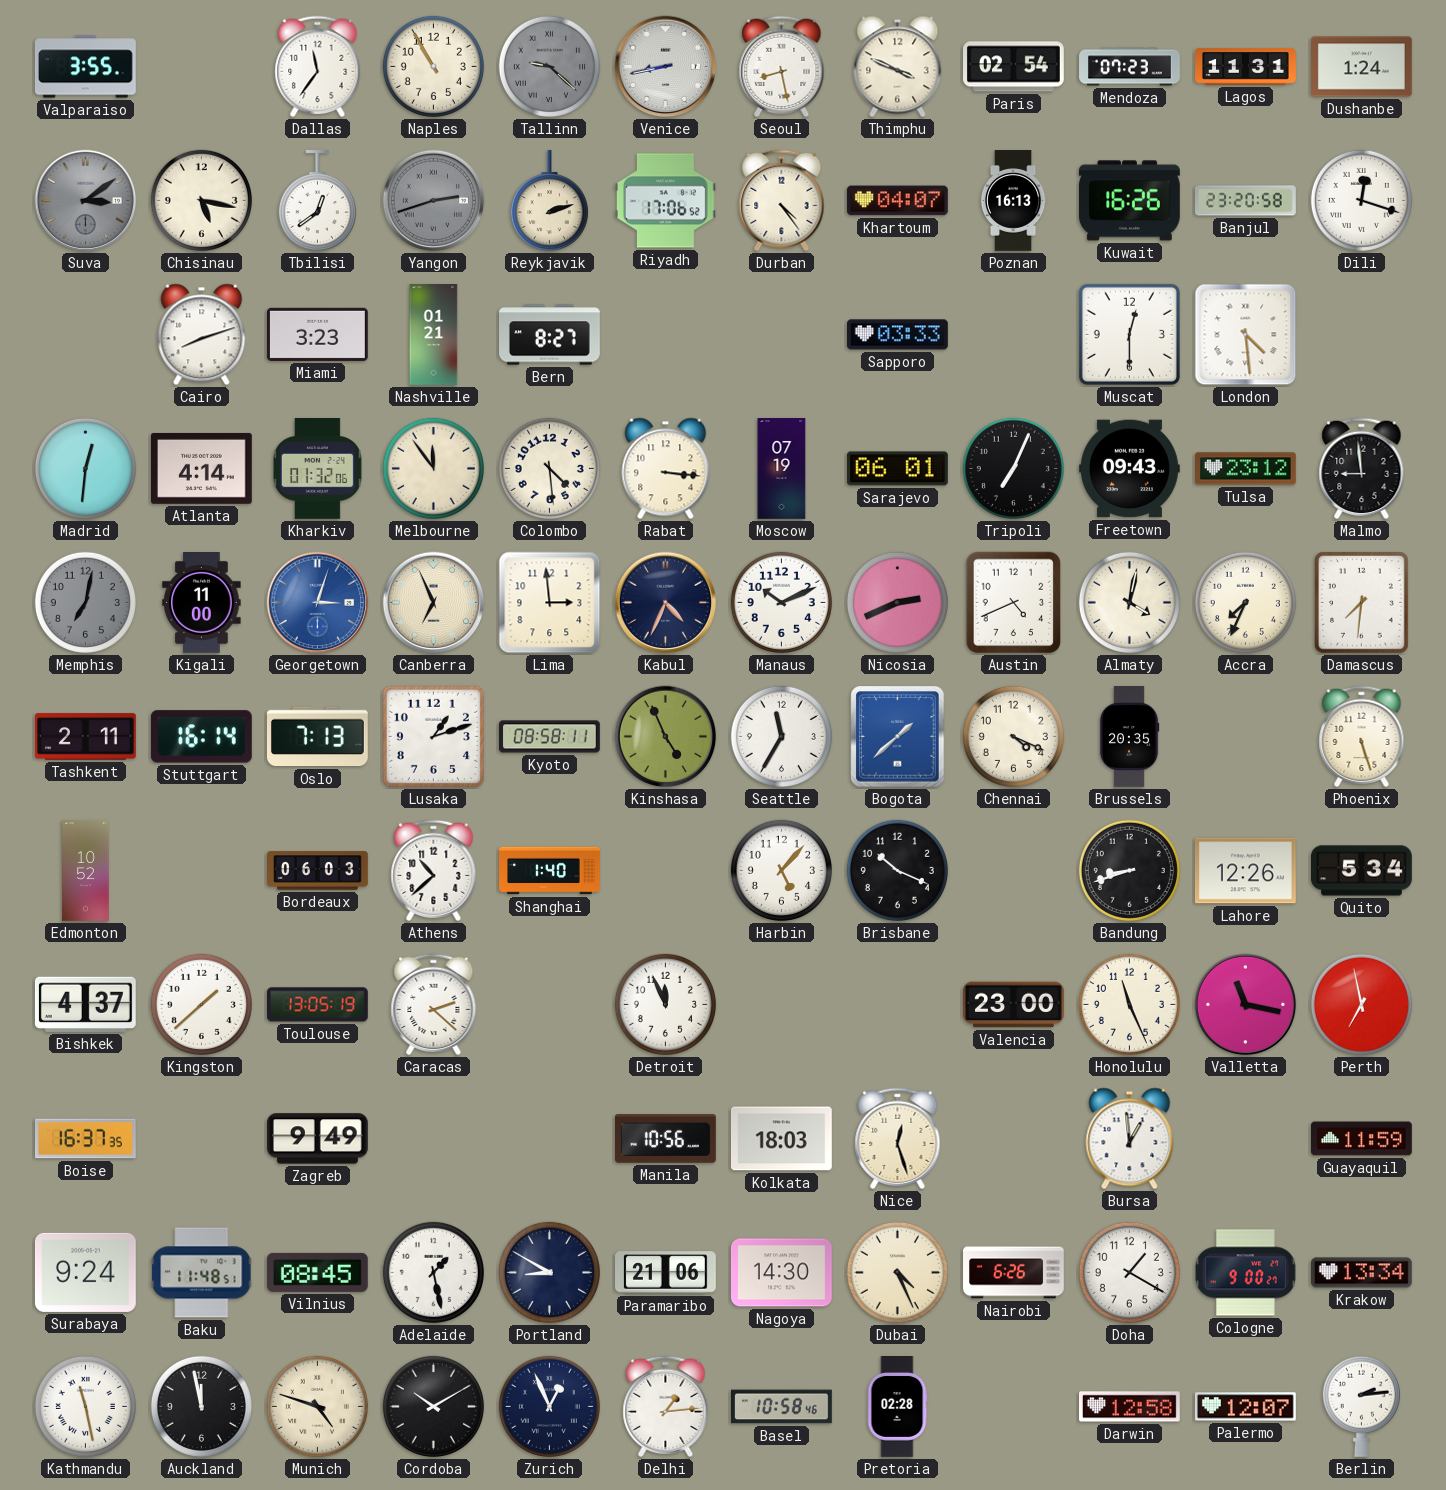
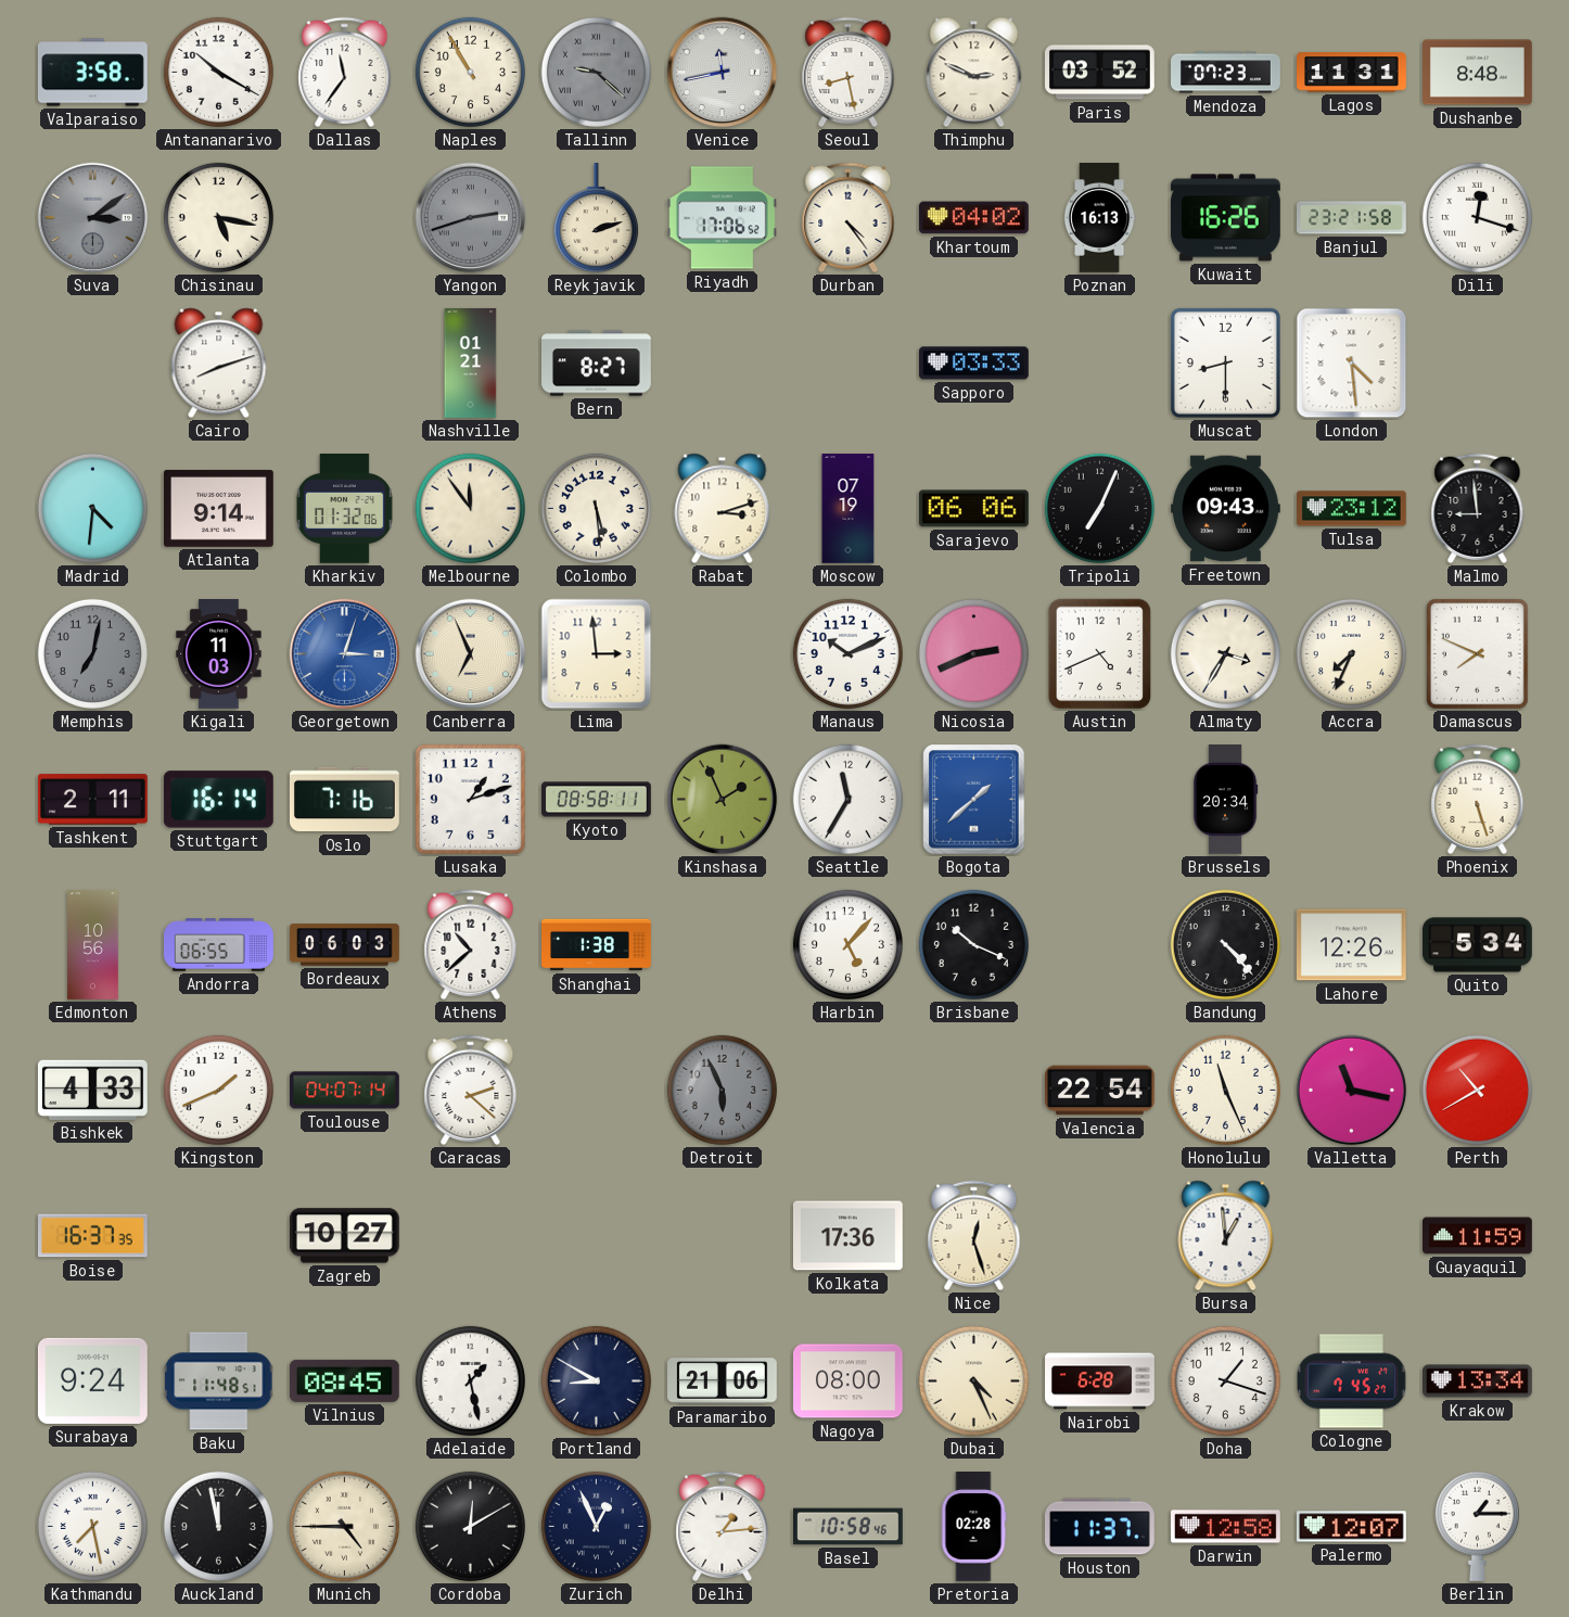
Valparaiso: 3:55 -> 3:58 (92, 73)
Antananarivo: none -> 10:20 (218, 72)
Venice: 8:43 -> 11:43 (723, 73)
Thimphu: 3:49 -> 2:49 (974, 73)
Paris: 02:54 -> 03:52 (1100, 73)
Dushanbe: 1:24 -> 8:48 (1478, 73)
Tbilisi: 12:39 -> none (317, 202)
Khartoum: 04:07 -> 04:02 (973, 218)
Banjul: 23:20 -> 23:21 (1352, 218)
Miami: 3:23 -> none (318, 334)
Muscat: 12:30 -> 8:30 (1225, 362)
Madrid: 12:31 -> 4:31 (92, 508)
Atlanta: 4:14 -> 9:14 (218, 508)
Colombo: 4:29 -> 5:29 (596, 508)
Rabat: 3:16 -> 3:12 (723, 509)
Sarajevo: 06:01 -> 06:06 (973, 509)
Kigali: 11:00 -> 11:03 (219, 654)
Kabul: 4:34 -> none (666, 603)
Almaty: 4:02 -> 3:35 (1225, 653)
Damascus: 7:31 -> 7:49 (1478, 654)
Oslo: 7:13 -> 7:16 (344, 800)
Kinshasa: 4:56 -> 1:56 (723, 800)
Chennai: 4:19 -> none (1013, 736)
Brussels: 20:35 -> 20:34 (1225, 800)
Edmonton: 10:52 -> 10:56 (93, 945)
Andorra: none -> 06:55 (219, 945)
Shanghai: 1:40 -> 1:38 (597, 945)
Bandung: 8:42 -> 4:23 (1225, 944)
Bishkek: 4:37 -> 4:33 (92, 1090)
Kingston: 1:38 -> 1:41 (218, 1090)
Toulouse: 13:05 -> 04:07 (344, 1091)
Detroit: 11:56 -> 5:56 (722, 1090)
Detroit dial: white -> grey (722, 1090)
Valencia: 23:00 -> 22:54 (1100, 1091)
Perth: 6:58 -> 10:40 (1477, 1090)
Zagreb: 9:49 -> 10:27 (344, 1236)
Manila: 10:56 -> none (666, 1139)
Kolkata: 18:03 -> 17:36 (847, 1236)
Nagoya: 14:30 -> 08:00 (849, 1382)
Nairobi: 6:26 -> 6:28 (1100, 1382)
Doha: 1:20 -> 1:18 (1225, 1380)
Cologne: 9:00 -> 7:45 (1351, 1382)
Kathmandu: 11:28 -> 7:28 (92, 1526)
Munich: 4:48 -> 4:45 (344, 1526)
Cordoba: 10:10 -> 12:10 (470, 1526)
Houston: none -> 11:37 (1099, 1527)
Berlin: 2:14 -> 1:15 (1477, 1526)
